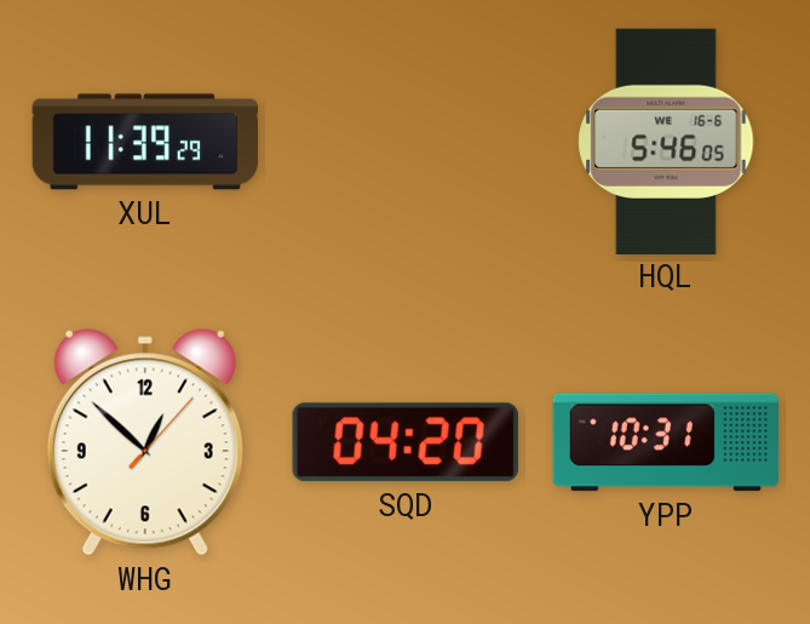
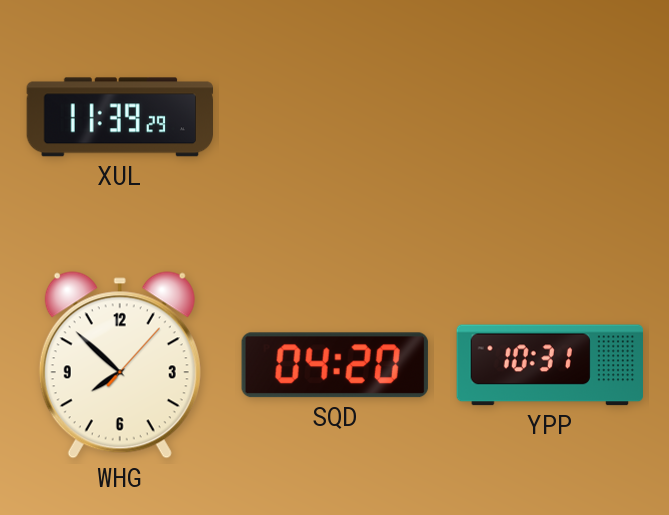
HQL: 5:46 -> none (666, 141)
WHG: 12:52 -> 7:52 (120, 365)
